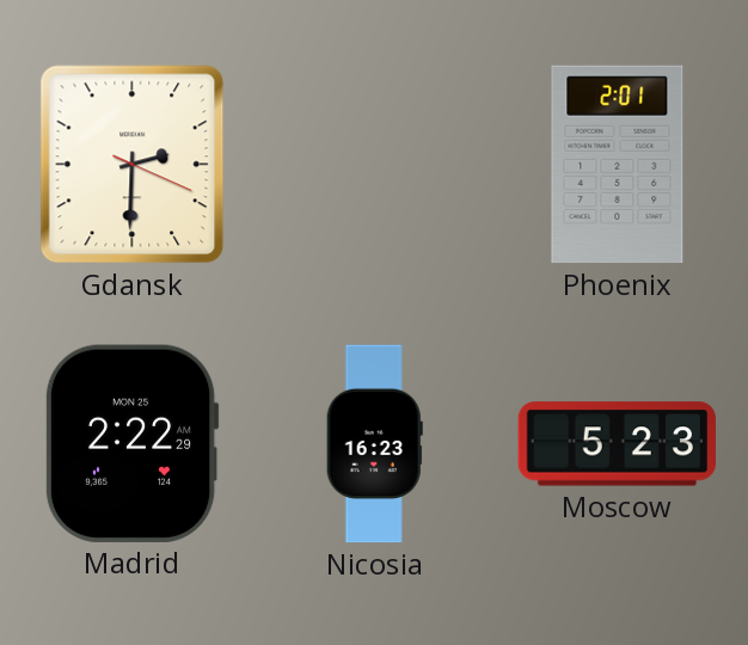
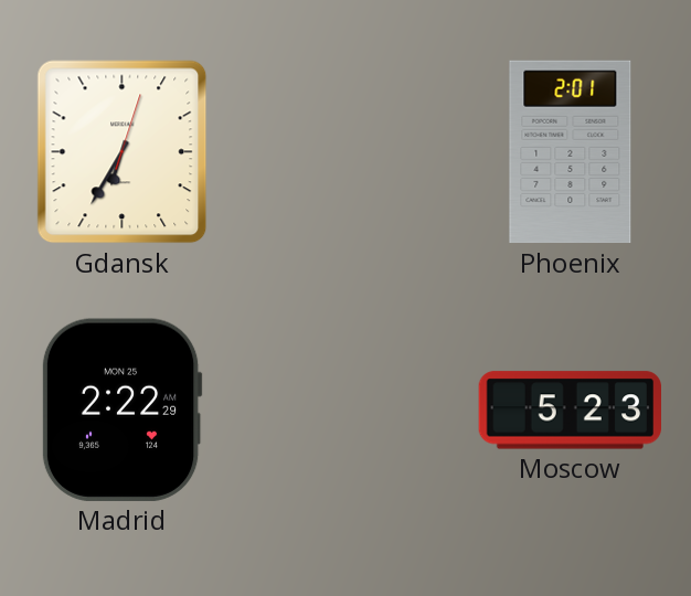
Gdansk: 2:30 -> 6:35 (123, 152)
Nicosia: 16:23 -> none (374, 444)
